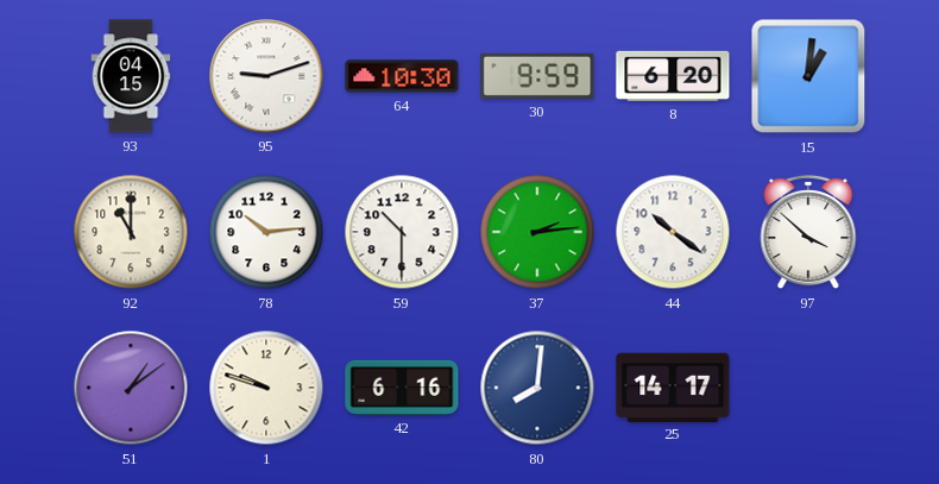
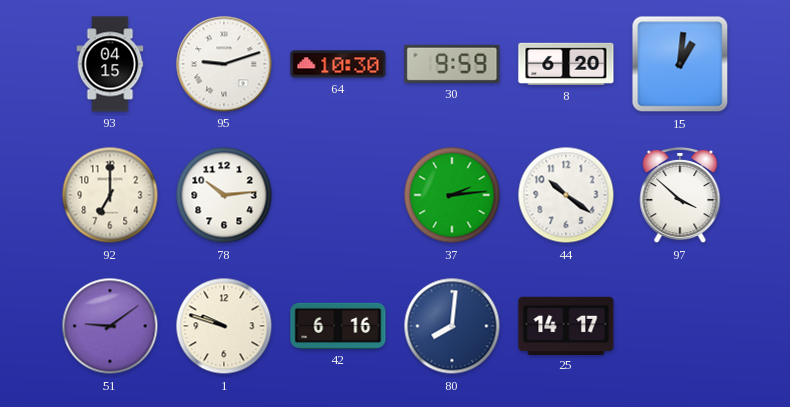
92: 11:00 -> 7:00 (110, 195)
59: 10:30 -> none (402, 232)
51: 1:09 -> 9:09 (110, 326)
